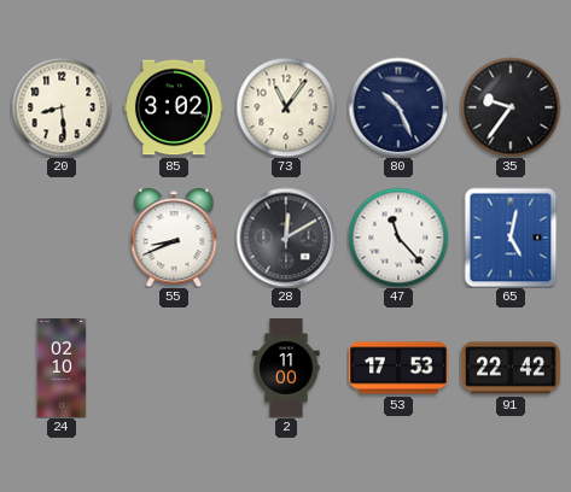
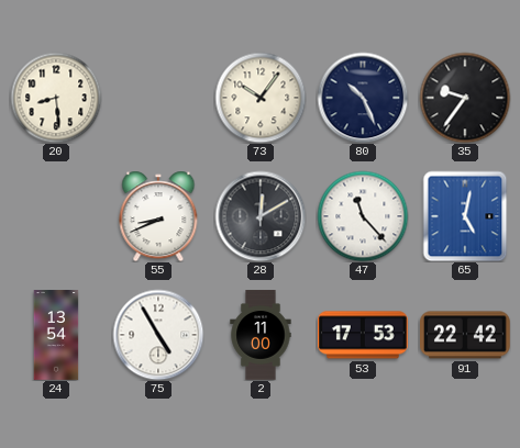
85: 3:02 -> none (175, 107)
73: 11:06 -> 10:06 (261, 98)
24: 02:10 -> 13:54 (56, 335)
75: none -> 4:55 (158, 335)
